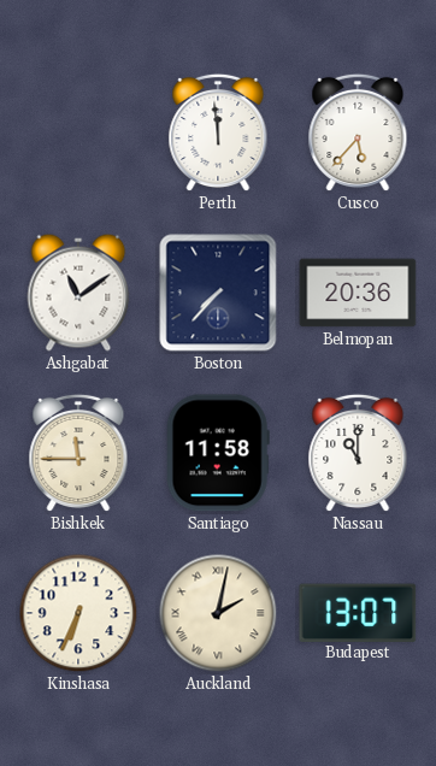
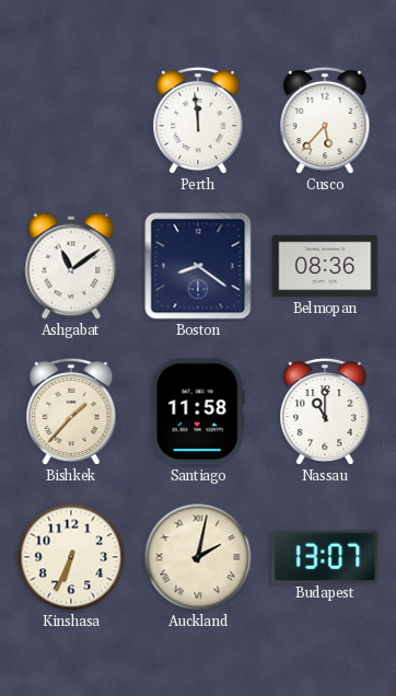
Boston: 7:37 -> 8:21 (198, 266)
Belmopan: 20:36 -> 08:36 (325, 266)
Bishkek: 11:45 -> 1:37 (71, 411)
